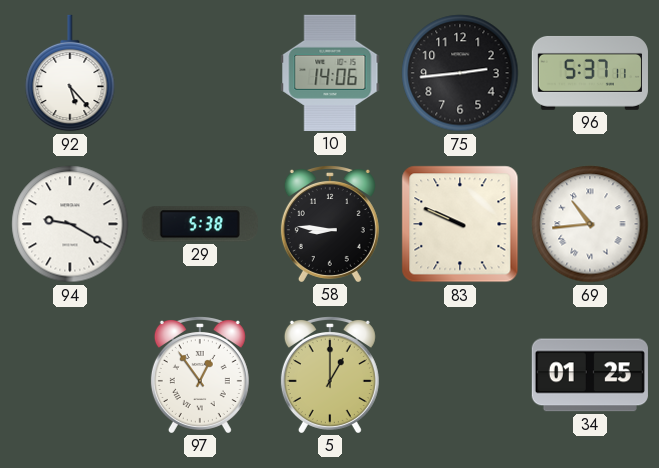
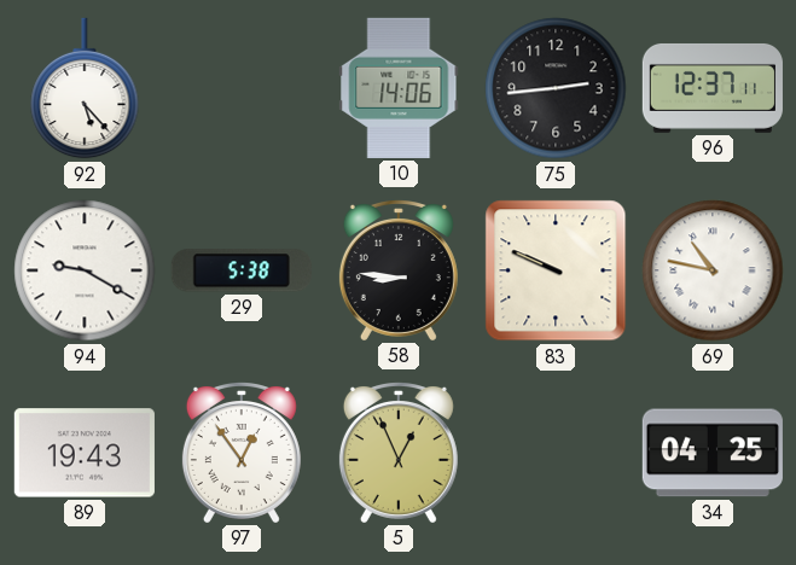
96: 5:37 -> 12:37 (713, 88)
69: 10:44 -> 10:47 (713, 270)
89: none -> 19:43 (85, 453)
5: 1:00 -> 12:56 (399, 453)
34: 01:25 -> 04:25 (713, 453)
